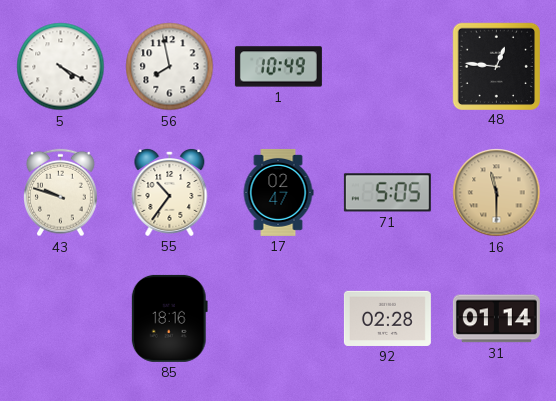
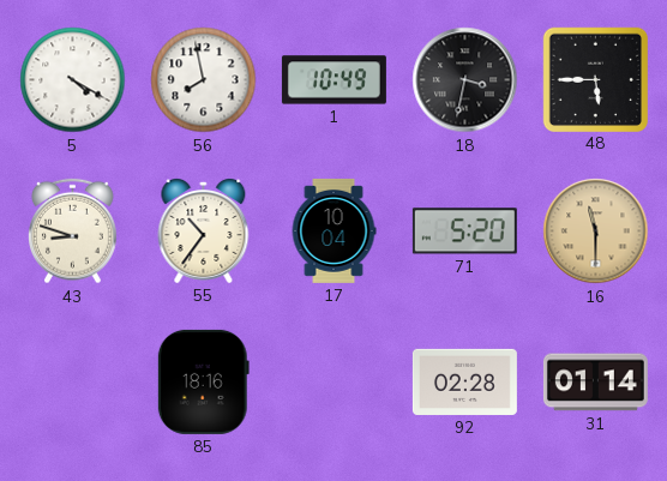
18: none -> 3:32 (465, 80)
48: 12:46 -> 5:45 (595, 79)
43: 9:48 -> 8:48 (73, 232)
17: 02:47 -> 10:04 (333, 230)
71: 5:05 -> 5:20 (464, 232)
